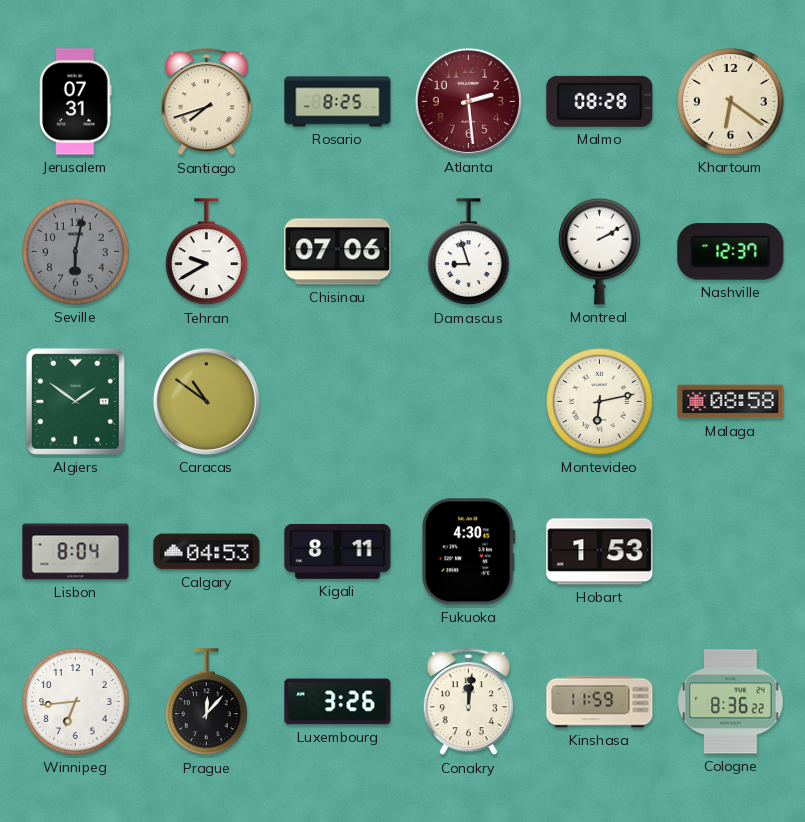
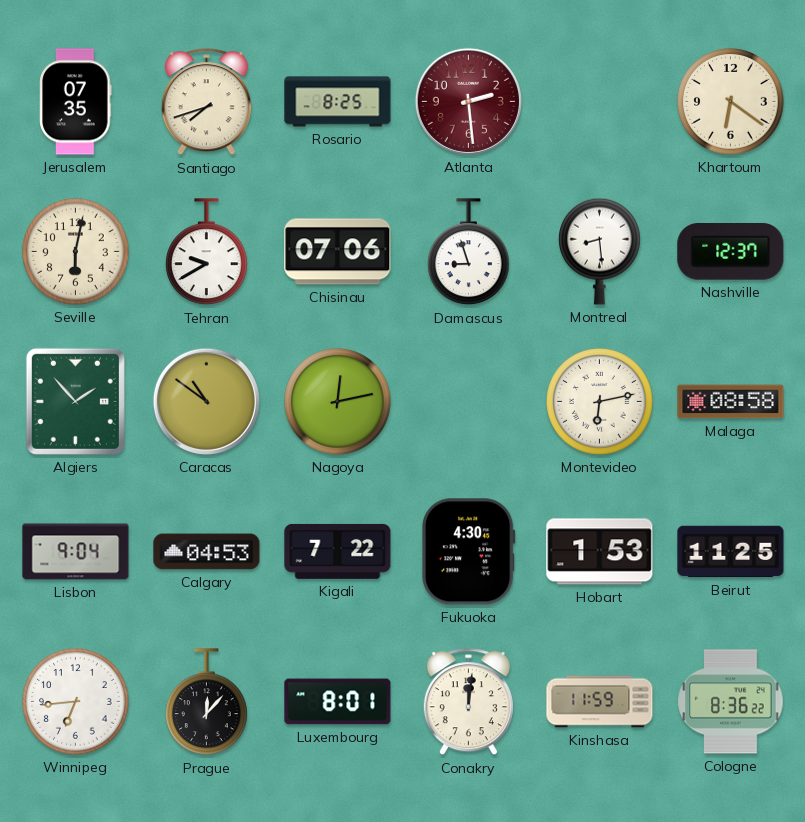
Jerusalem: 07:31 -> 07:35 (76, 102)
Malmo: 08:28 -> none (600, 101)
Seville dial: grey -> cream (76, 252)
Montreal: 2:10 -> 8:29 (600, 251)
Algiers: 1:51 -> 1:53 (75, 401)
Nagoya: none -> 12:13 (338, 402)
Lisbon: 8:04 -> 9:04 (76, 552)
Kigali: 8:11 -> 7:22 (338, 551)
Beirut: none -> 11:25 (731, 552)
Luxembourg: 3:26 -> 8:01 (338, 702)
